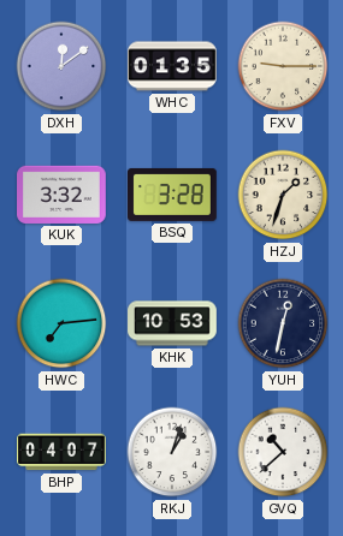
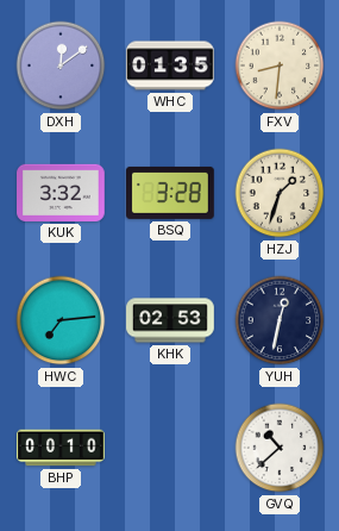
FXV: 9:15 -> 8:31 (280, 65)
KHK: 10:53 -> 02:53 (170, 320)
BHP: 04:07 -> 00:10 (62, 448)
RKJ: 1:03 -> none (172, 452)
